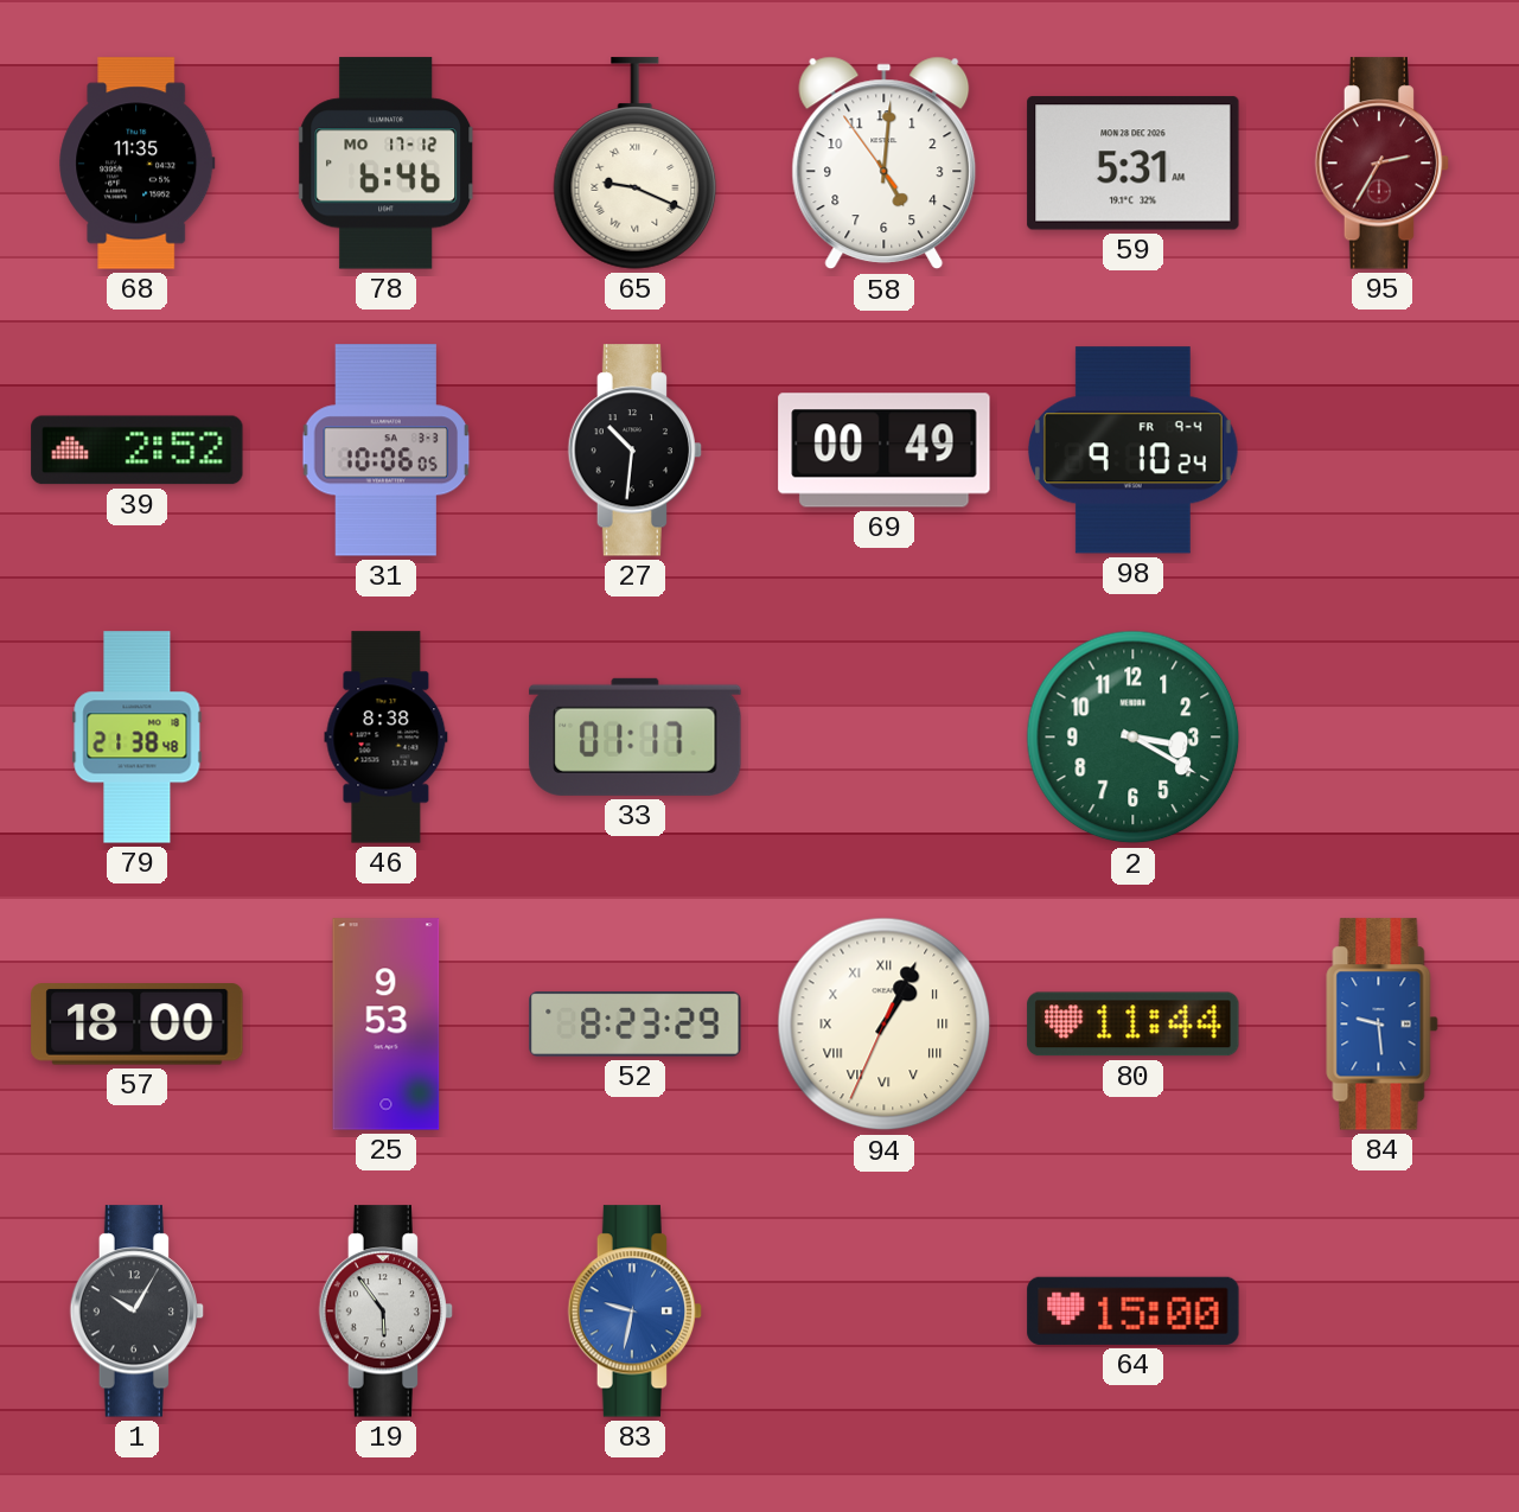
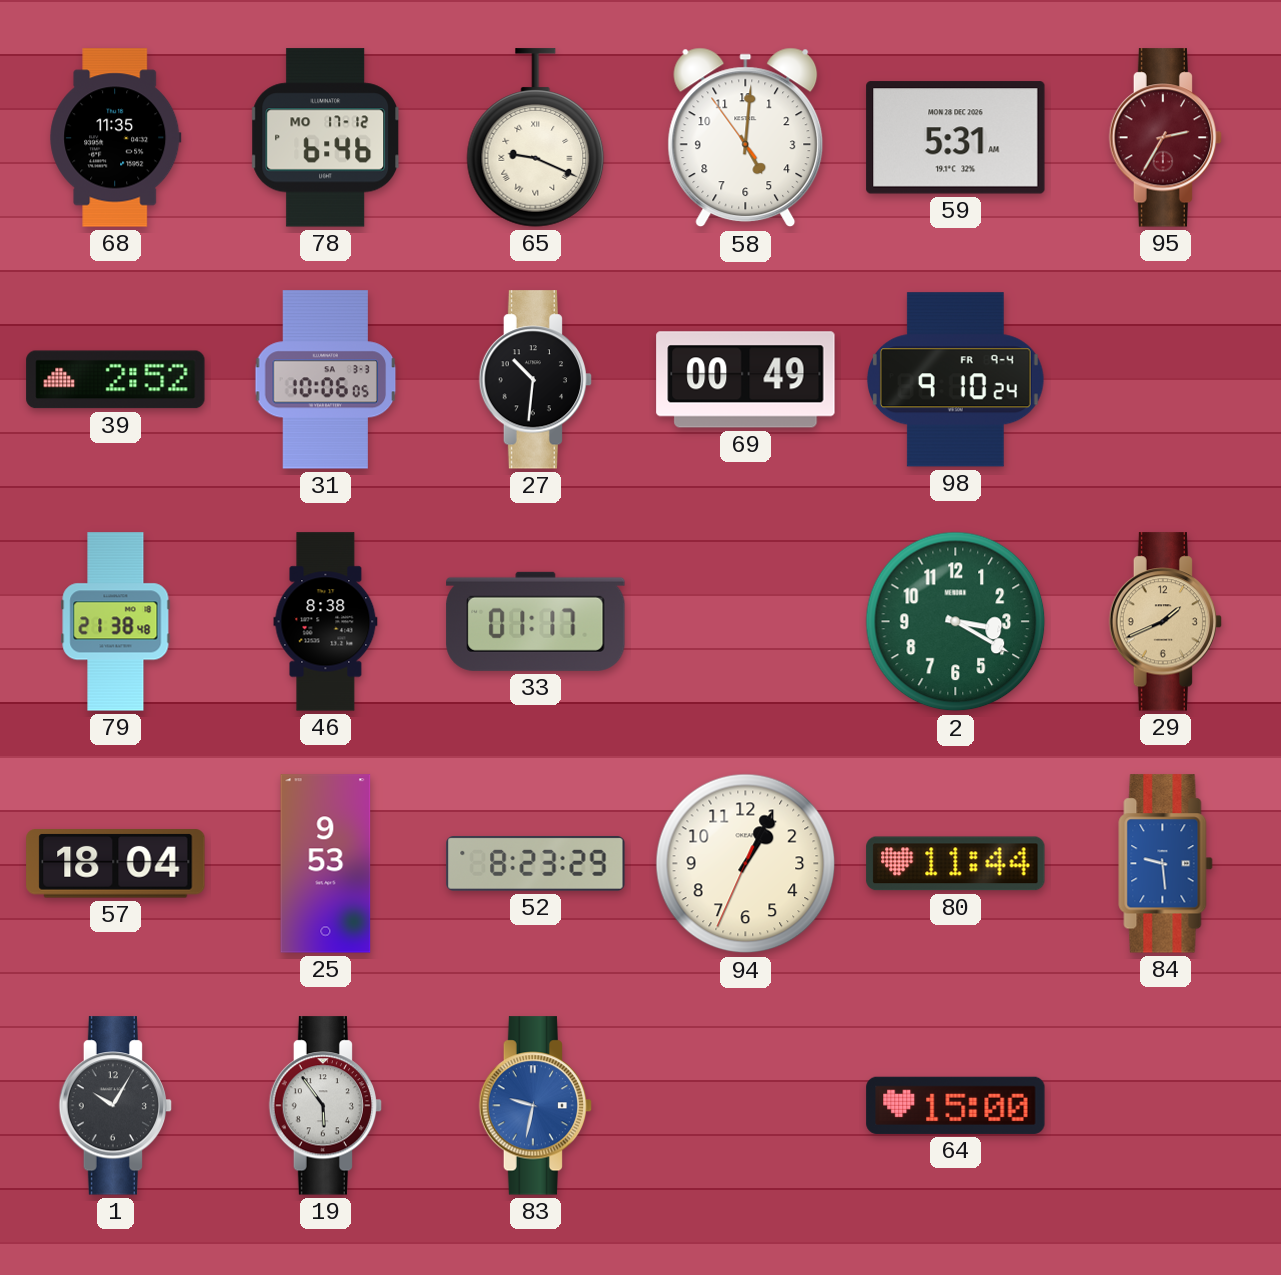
29: none -> 1:41 (1166, 622)
57: 18:00 -> 18:04 (116, 864)
94 numerals: Roman -> Arabic (746, 864)
